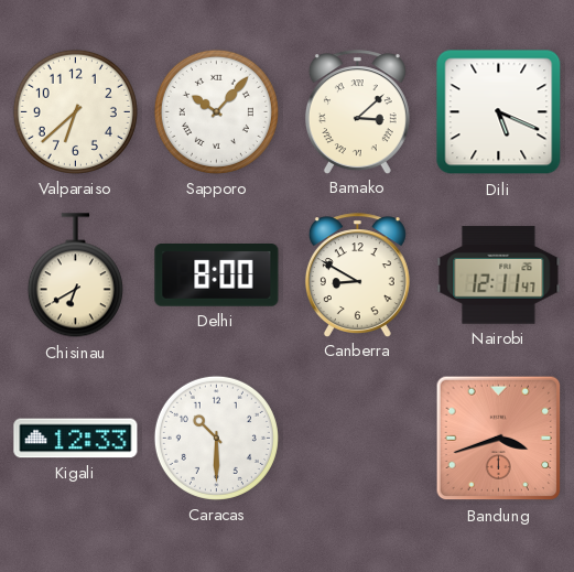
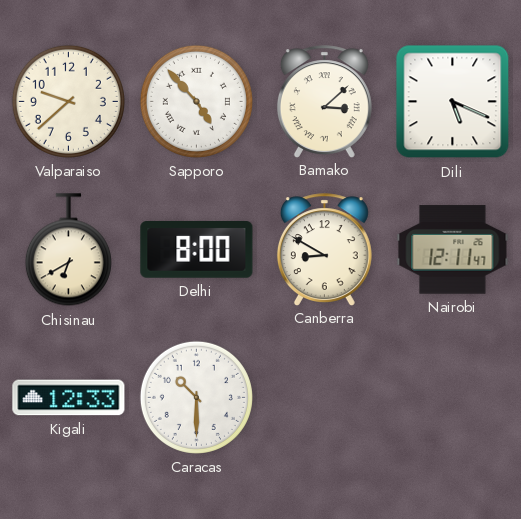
Valparaiso: 6:38 -> 9:38 (68, 101)
Sapporo: 10:07 -> 4:53 (196, 101)
Bandung: 3:42 -> none (499, 439)
